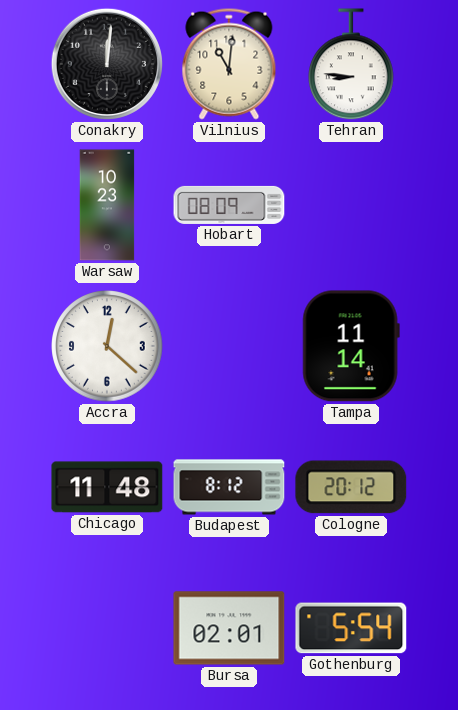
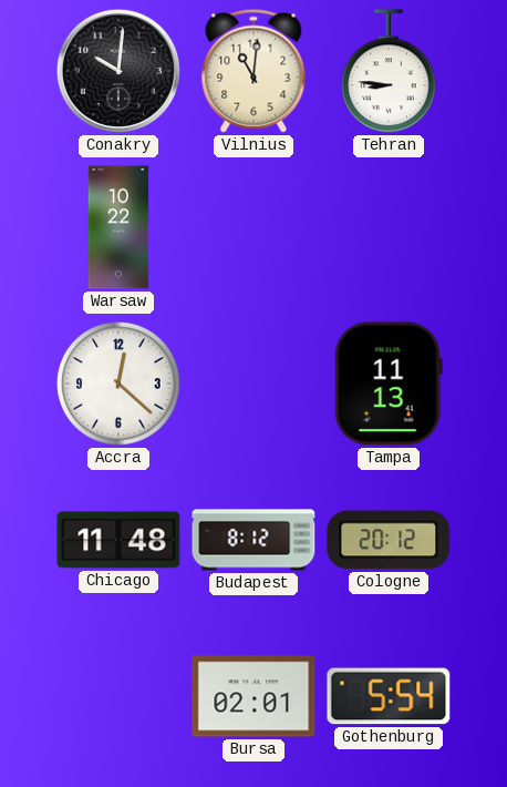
Conakry: 12:01 -> 10:01 (118, 71)
Warsaw: 10:23 -> 10:22 (118, 227)
Hobart: 08:09 -> none (229, 205)
Tampa: 11:14 -> 11:13 (389, 384)
